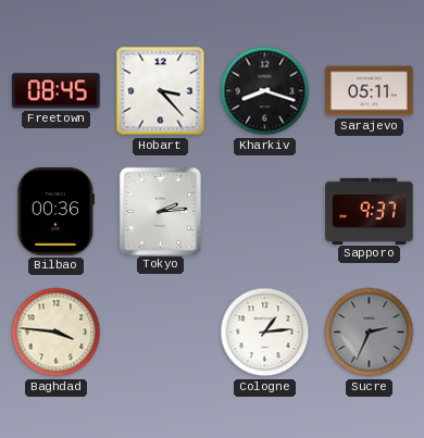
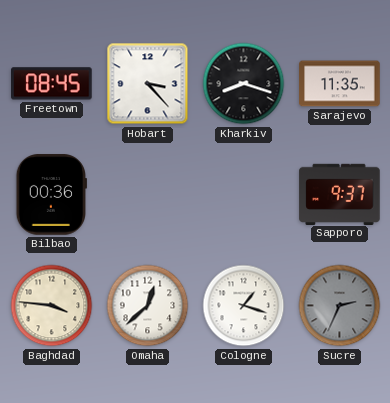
Sarajevo: 05:11 -> 11:35 (340, 84)
Tokyo: 2:14 -> none (160, 211)
Omaha: none -> 12:38 (148, 306)
Cologne: 1:14 -> 1:18 (244, 306)
